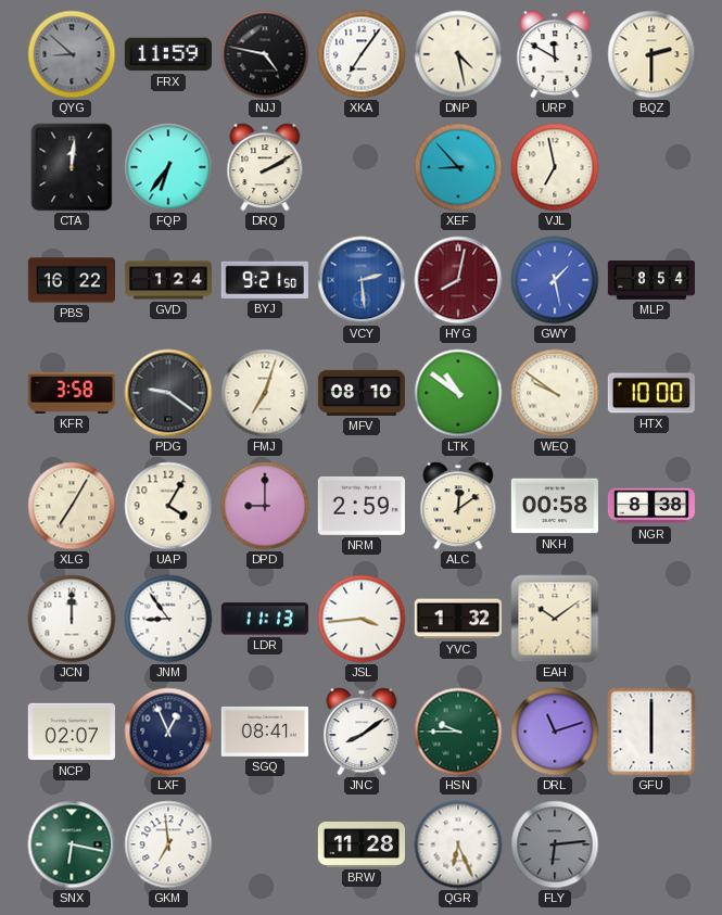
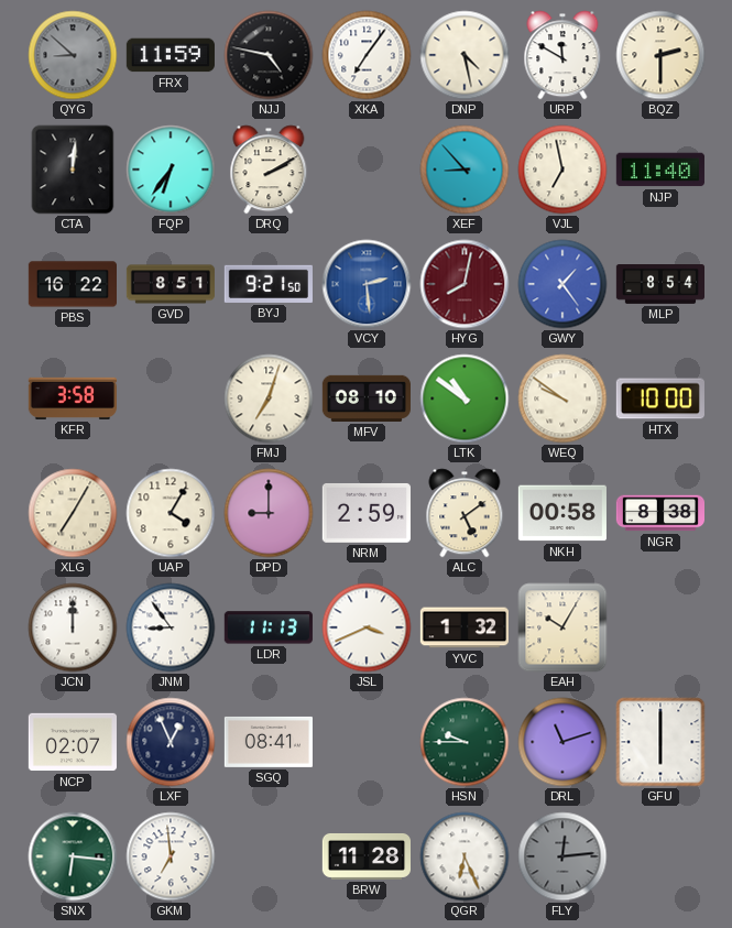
NJP: none -> 11:40 (660, 170)
GVD: 1:24 -> 8:51 (170, 284)
GWY: 1:28 -> 1:24 (562, 284)
PDG: 9:21 -> none (168, 393)
ALC: 12:09 -> 5:09 (465, 513)
JSL: 3:44 -> 3:41 (367, 627)
EAH: 10:09 -> 10:05 (562, 627)
JNC: 8:09 -> none (362, 732)
SNX: 6:17 -> 6:16 (73, 856)
FLY: 6:14 -> 12:14 (562, 856)
